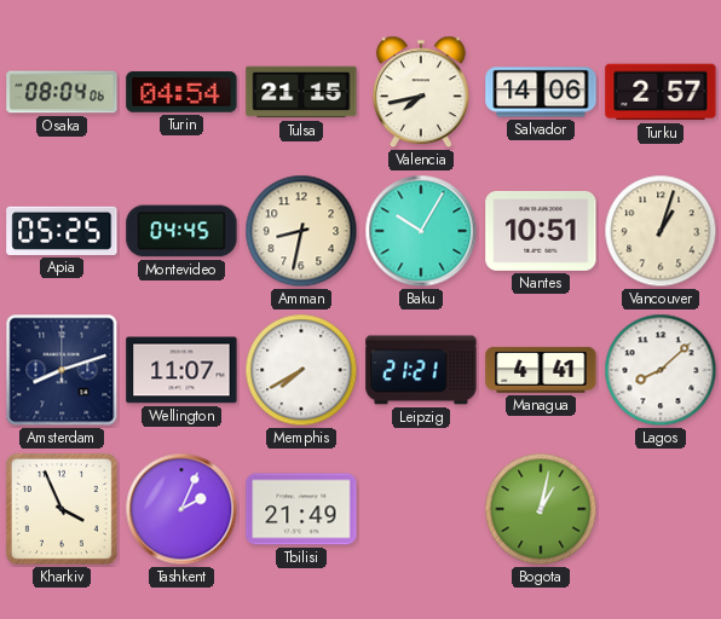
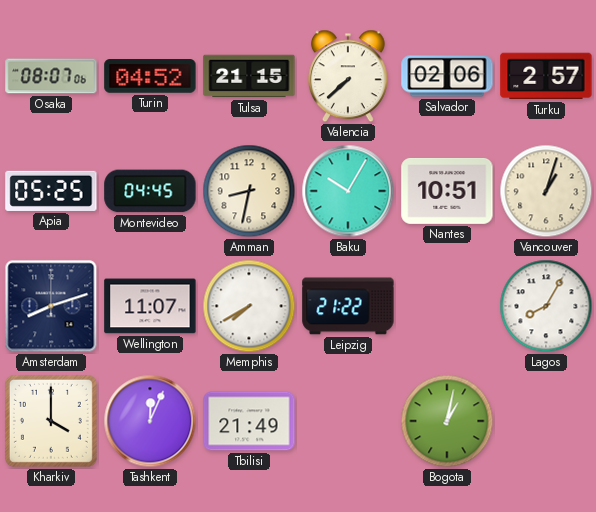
Osaka: 08:04 -> 08:07 (51, 76)
Turin: 04:54 -> 04:52 (150, 76)
Valencia: 7:43 -> 7:38 (348, 76)
Salvador: 14:06 -> 02:06 (447, 76)
Leipzig: 21:21 -> 21:22 (348, 306)
Managua: 4:41 -> none (541, 370)
Lagos: 8:08 -> 8:05 (546, 306)
Kharkiv: 3:56 -> 4:00 (51, 421)
Tashkent: 2:04 -> 12:04 (150, 421)
